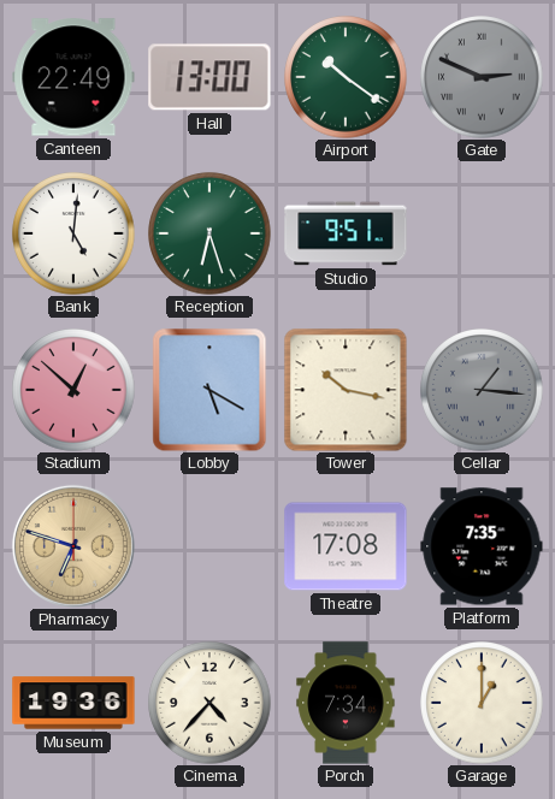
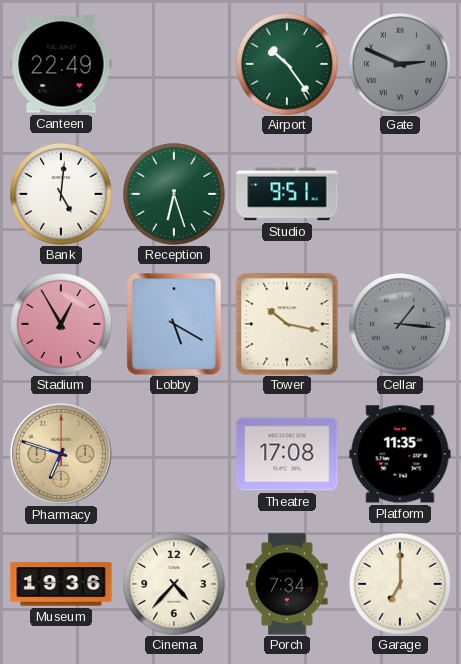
Hall: 13:00 -> none (209, 77)
Airport: 10:21 -> 10:24 (287, 64)
Stadium: 12:52 -> 12:55 (61, 324)
Platform: 7:35 -> 11:35 (400, 454)
Garage: 1:00 -> 7:00 (400, 584)
